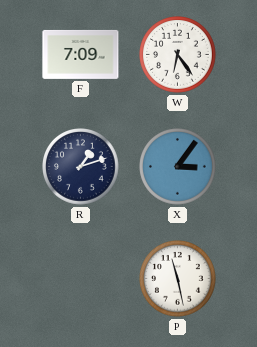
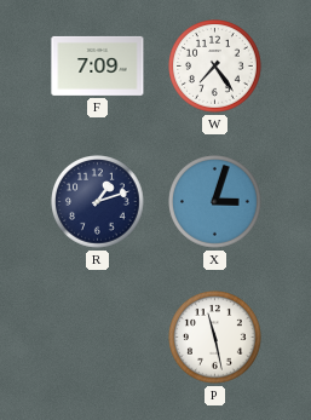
W: 6:24 -> 7:24 (215, 67)
X: 3:06 -> 3:03 (215, 202)
